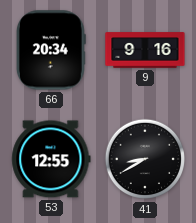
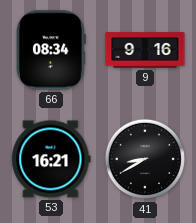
66: 20:34 -> 08:34 (51, 50)
53: 12:55 -> 16:21 (51, 159)
